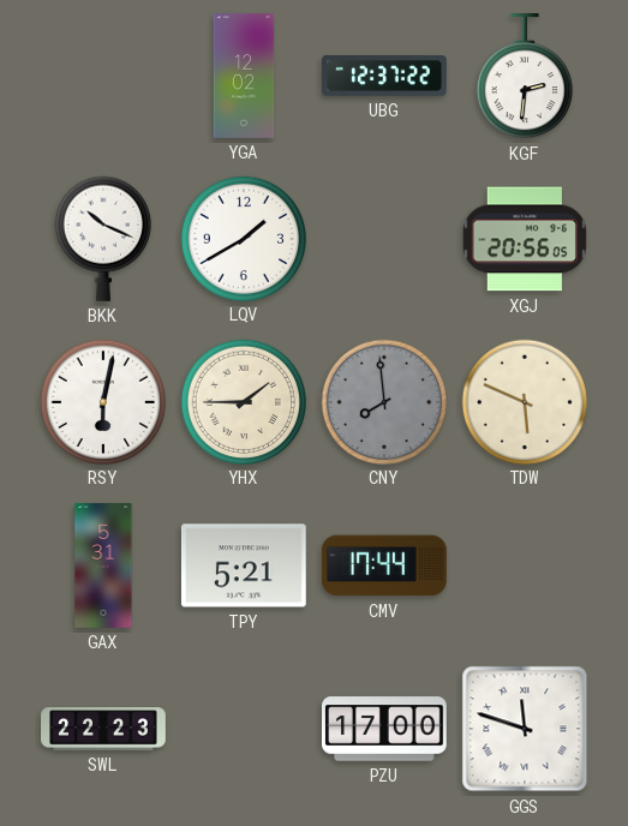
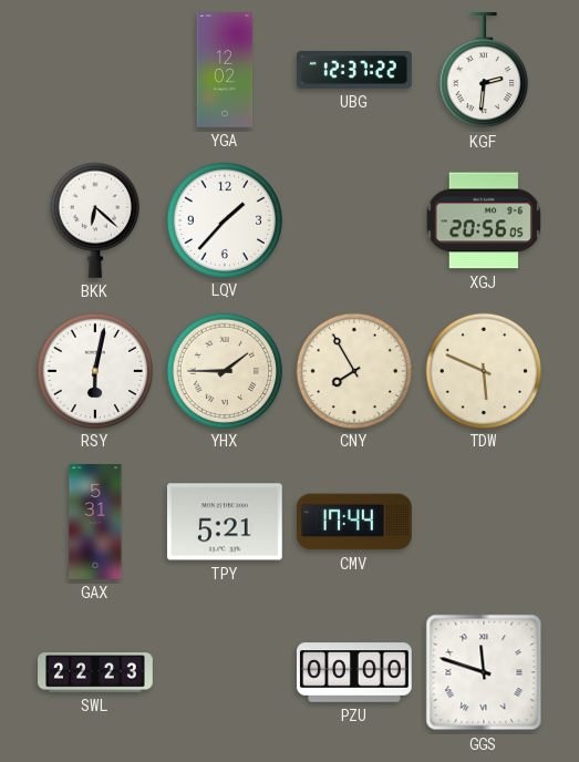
BKK: 10:19 -> 6:22 (95, 220)
LQV: 1:40 -> 1:37 (224, 219)
CNY: 7:59 -> 7:55 (353, 370)
CNY dial: grey -> cream (353, 370)
PZU: 17:00 -> 00:00 (355, 672)
